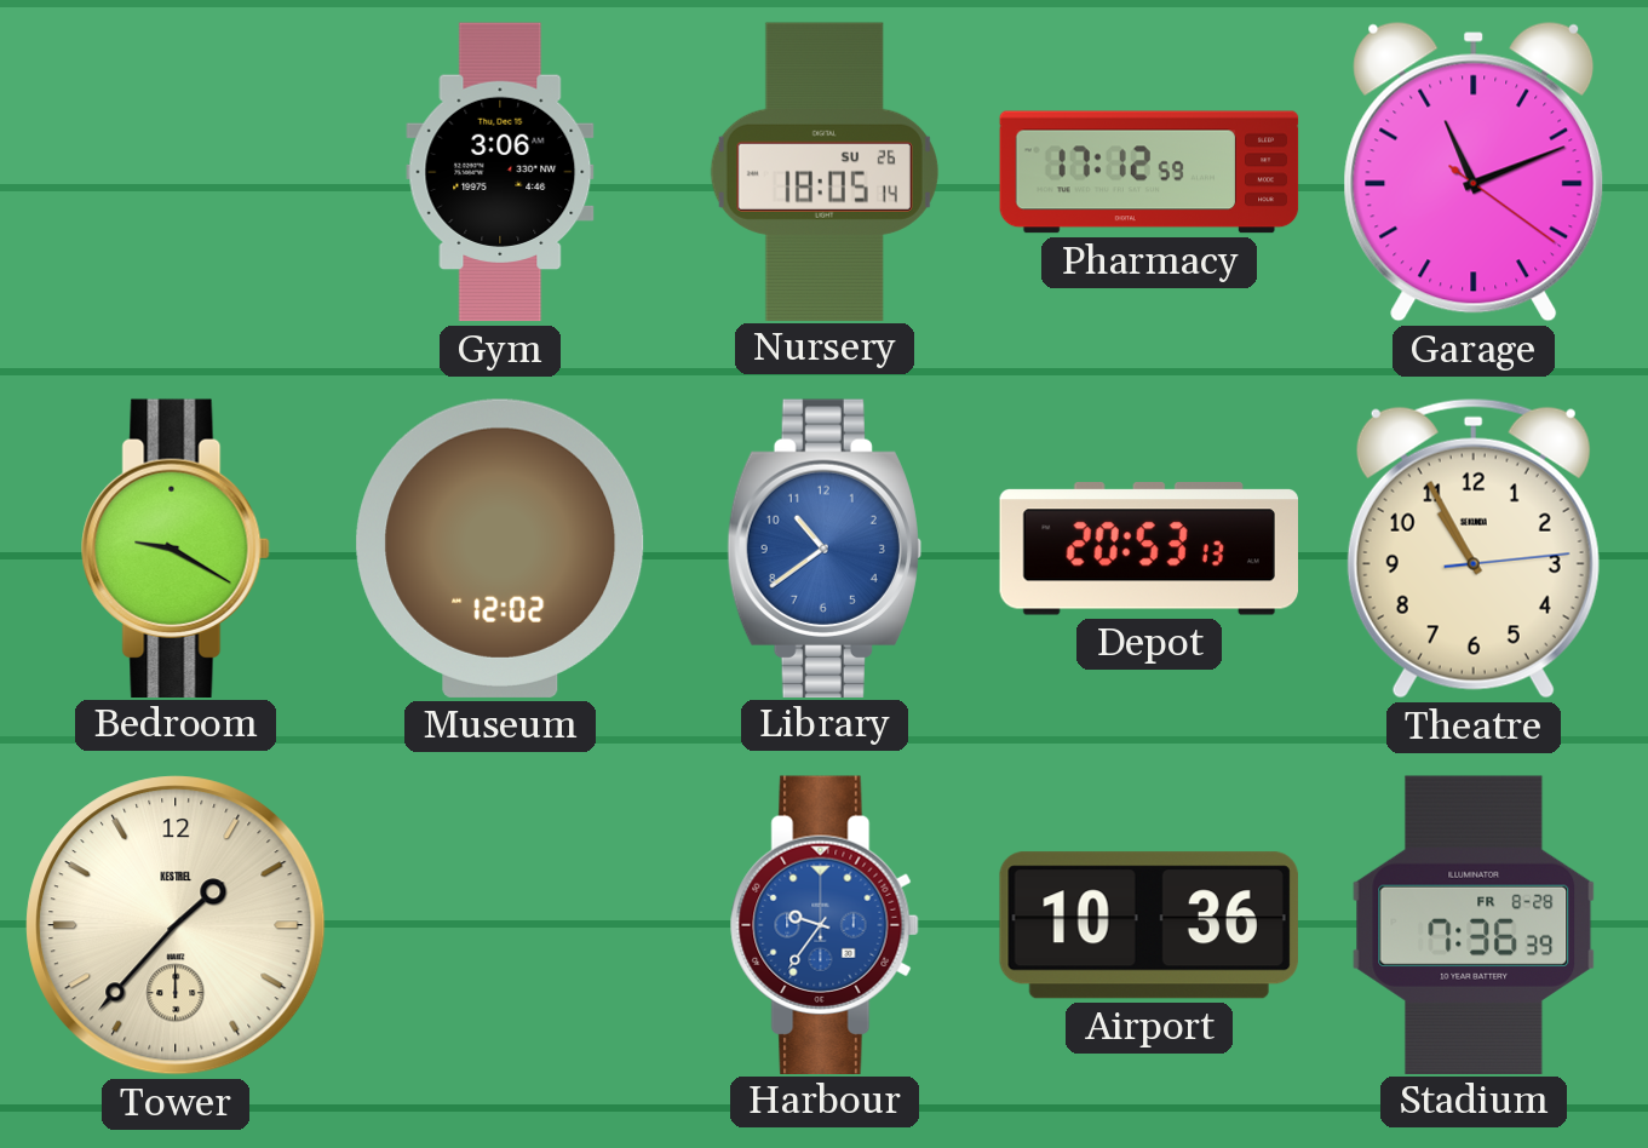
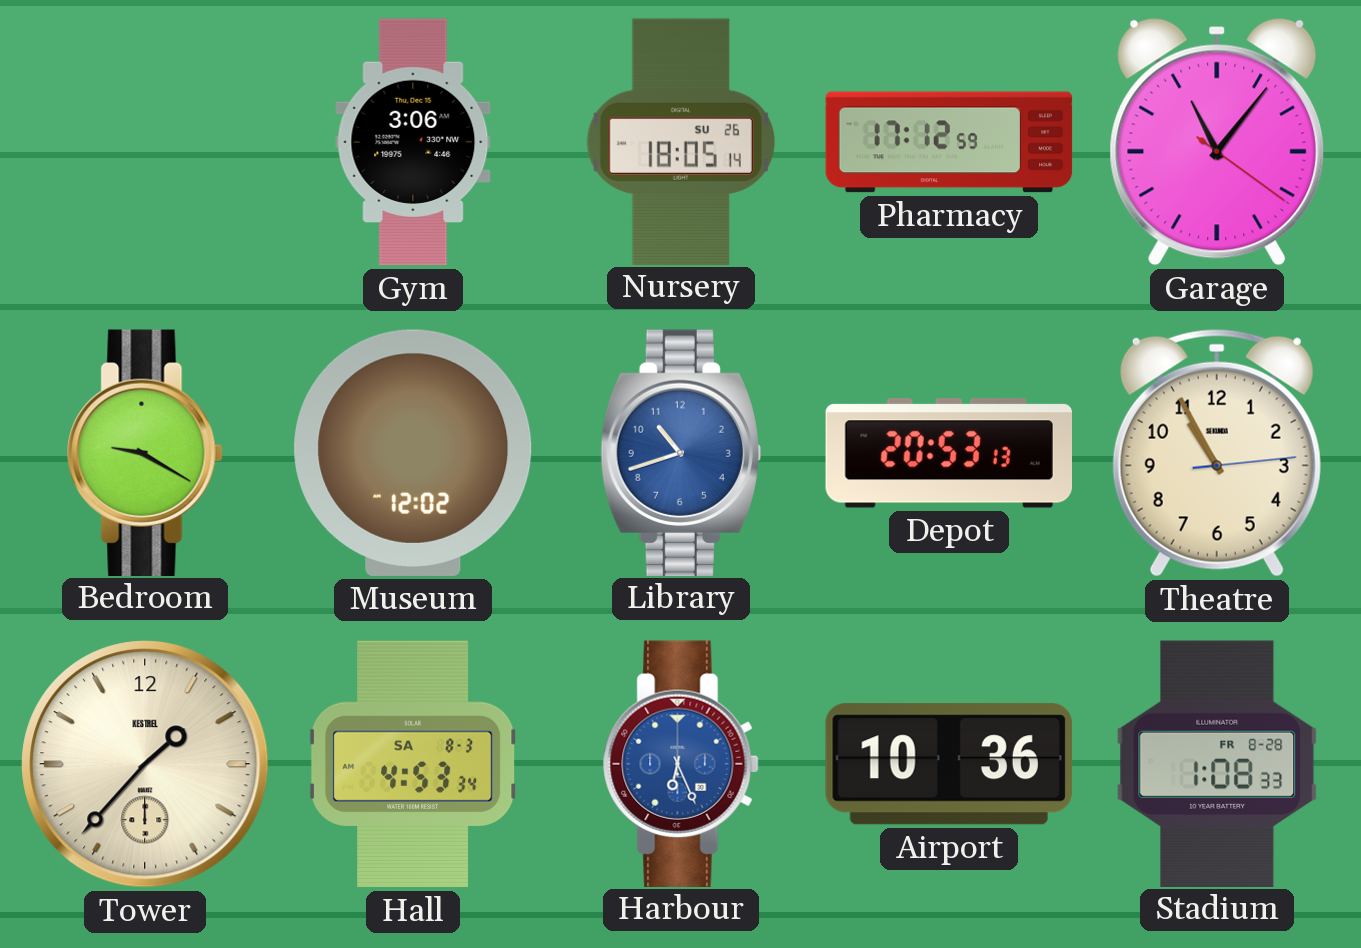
Garage: 11:11 -> 11:06 (1217, 142)
Library: 10:39 -> 10:42 (681, 452)
Hall: none -> 4:53 (413, 764)
Harbour: 9:36 -> 6:26 (681, 763)
Stadium: 7:36 -> 1:08 (1217, 763)
